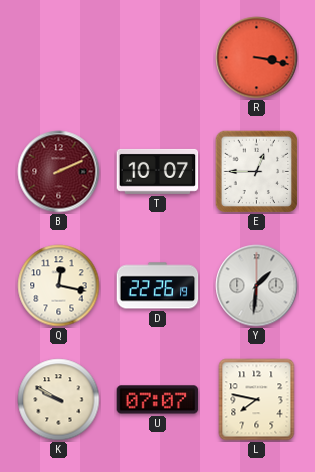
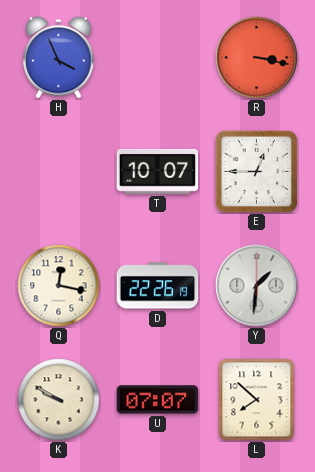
H: none -> 3:56 (59, 57)
B: 2:11 -> none (59, 172)
L: 7:47 -> 7:52 (257, 400)
